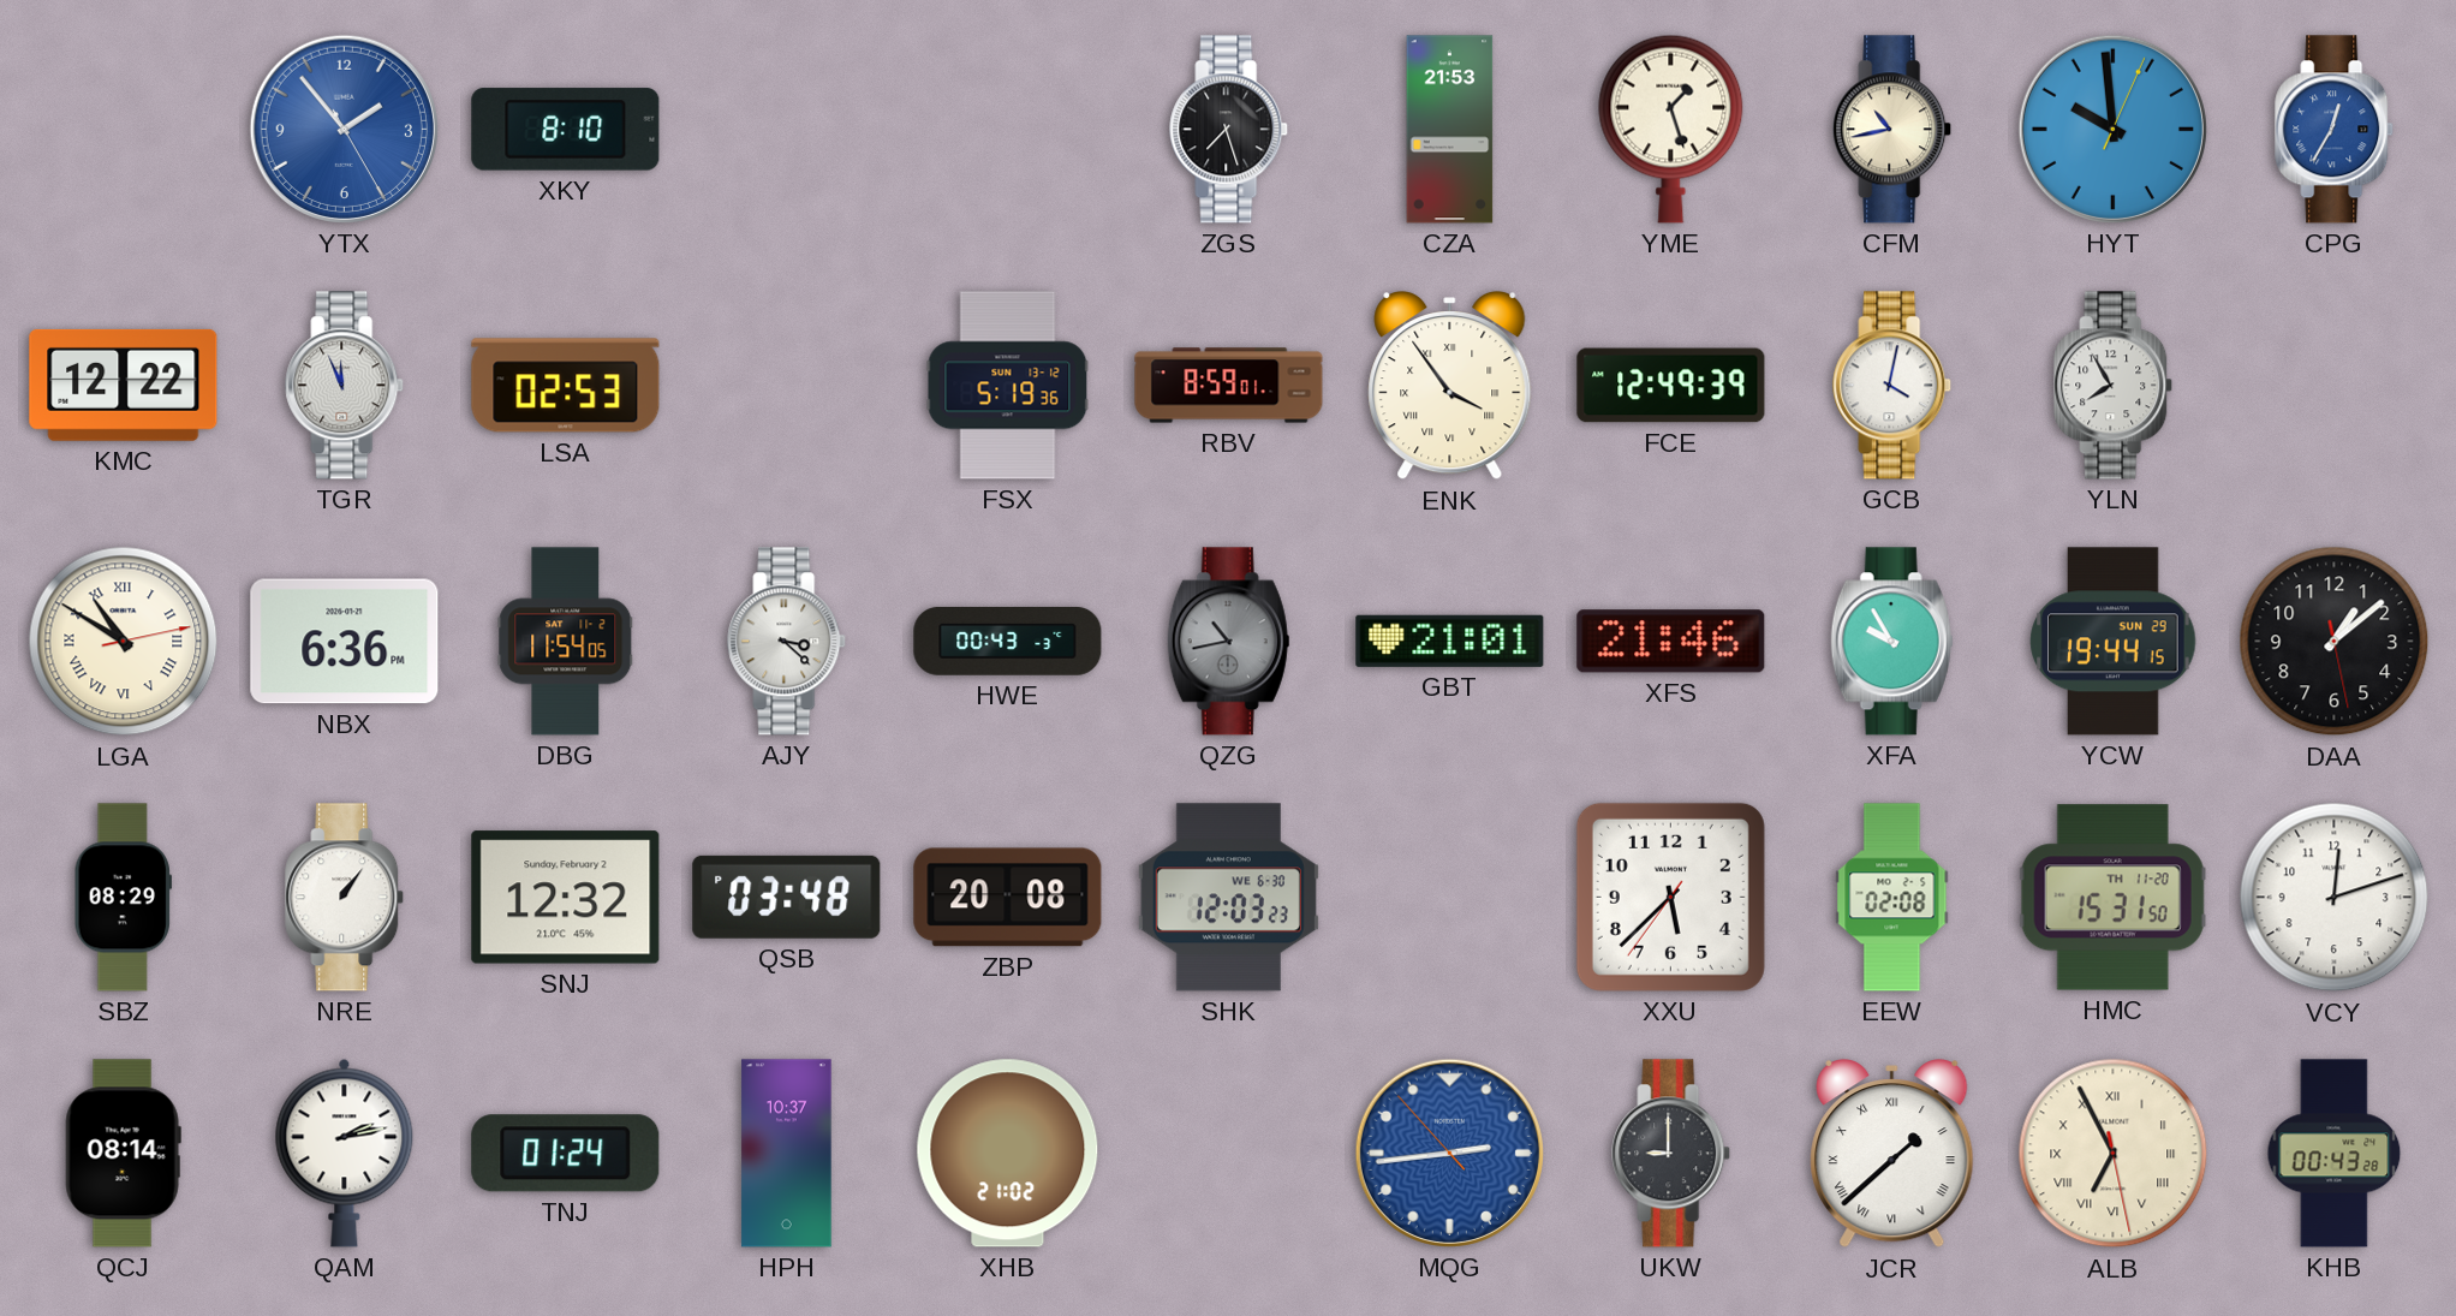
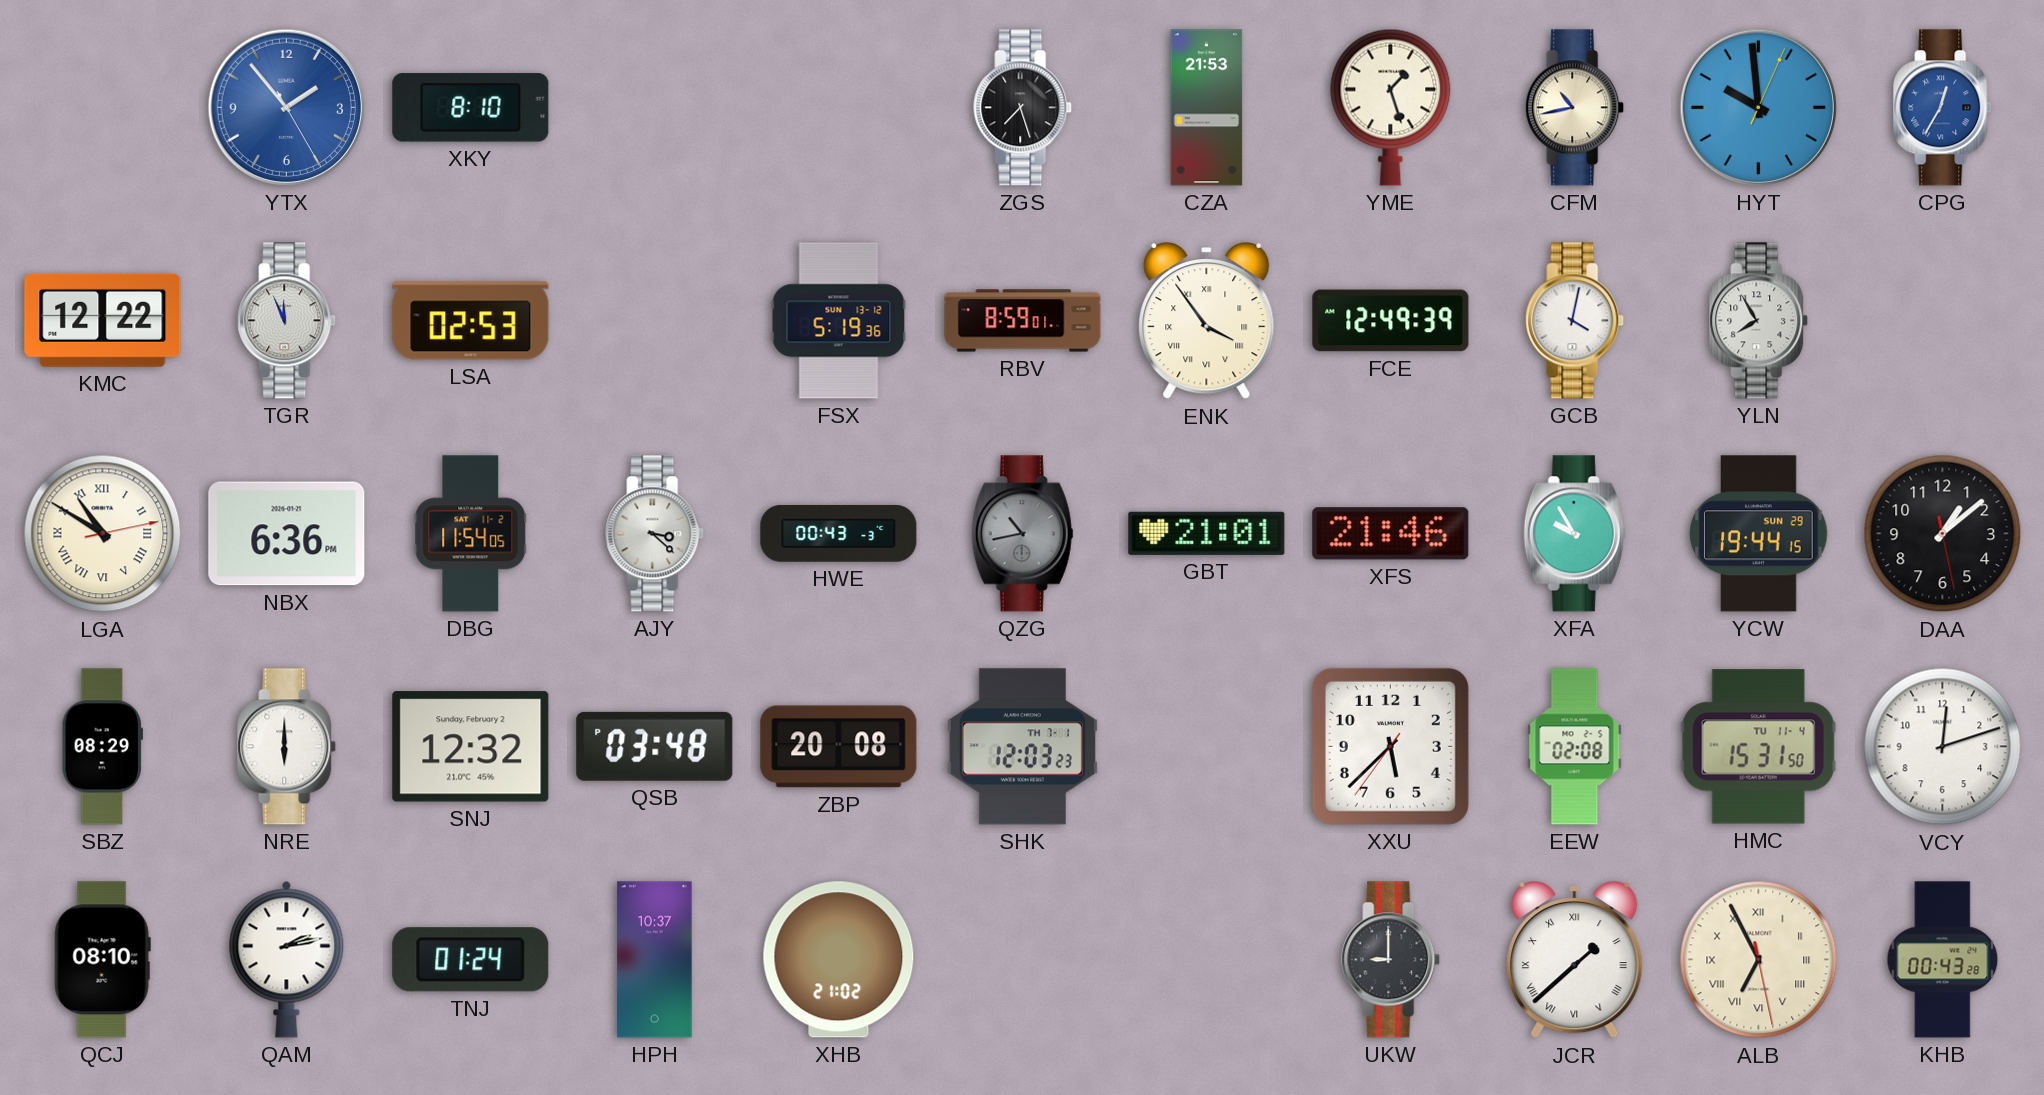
NRE: 1:06 -> 6:00 (287, 747)
SHK date: WE 6-30 -> TH 7-1 (1022, 747)
HMC date: TH 11-20 -> TU 11-4 (1758, 747)
QCJ: 08:14 -> 08:10 (102, 960)
MQG: 2:43 -> none (1449, 1153)
